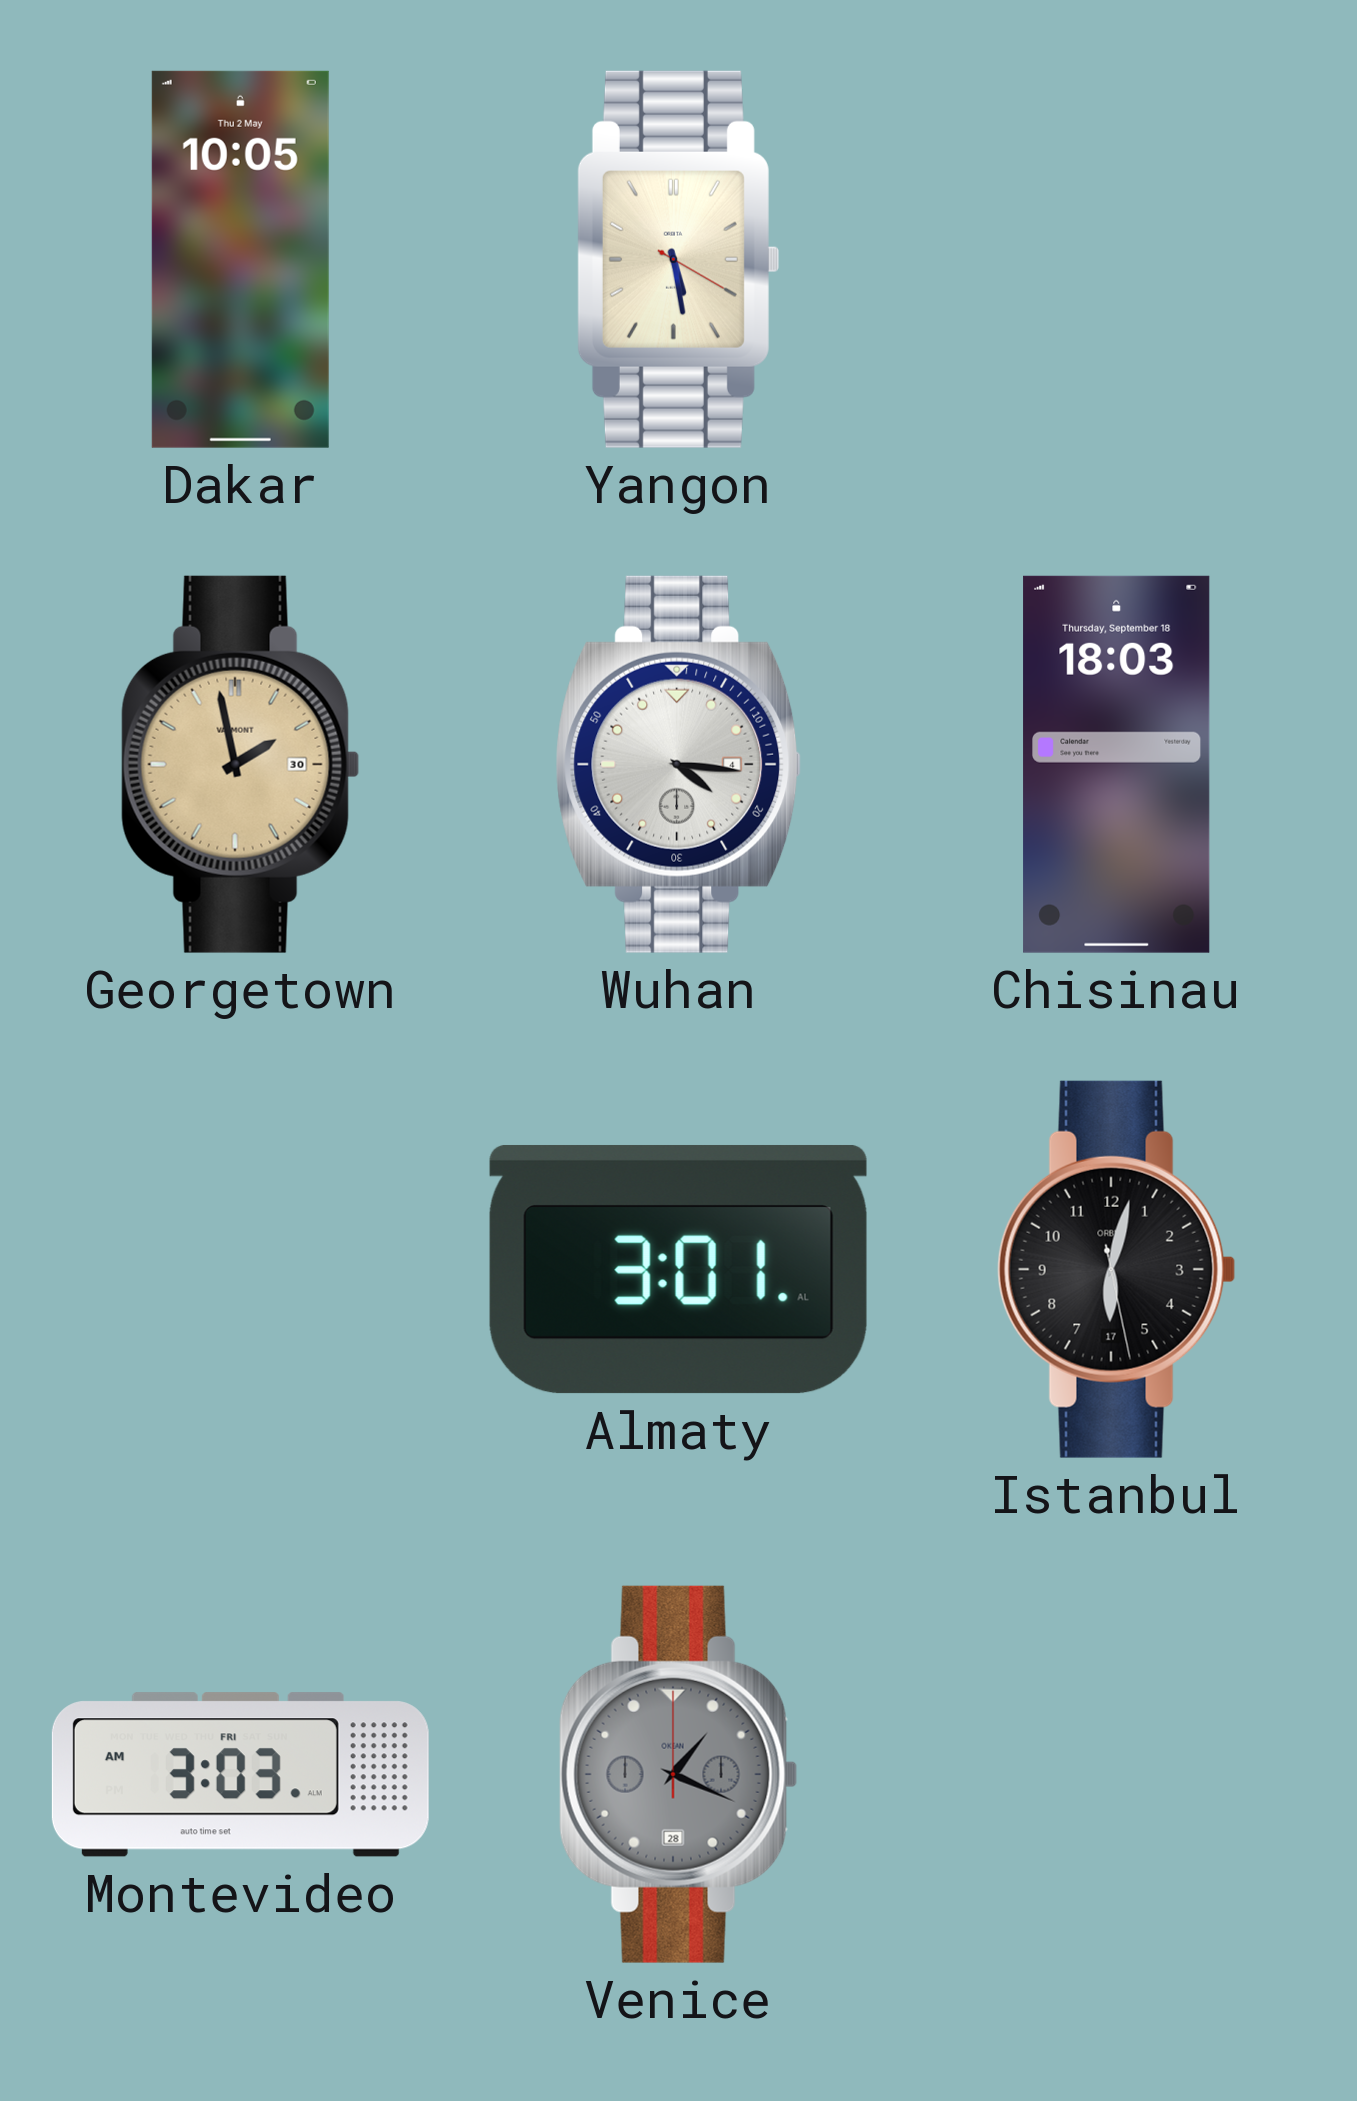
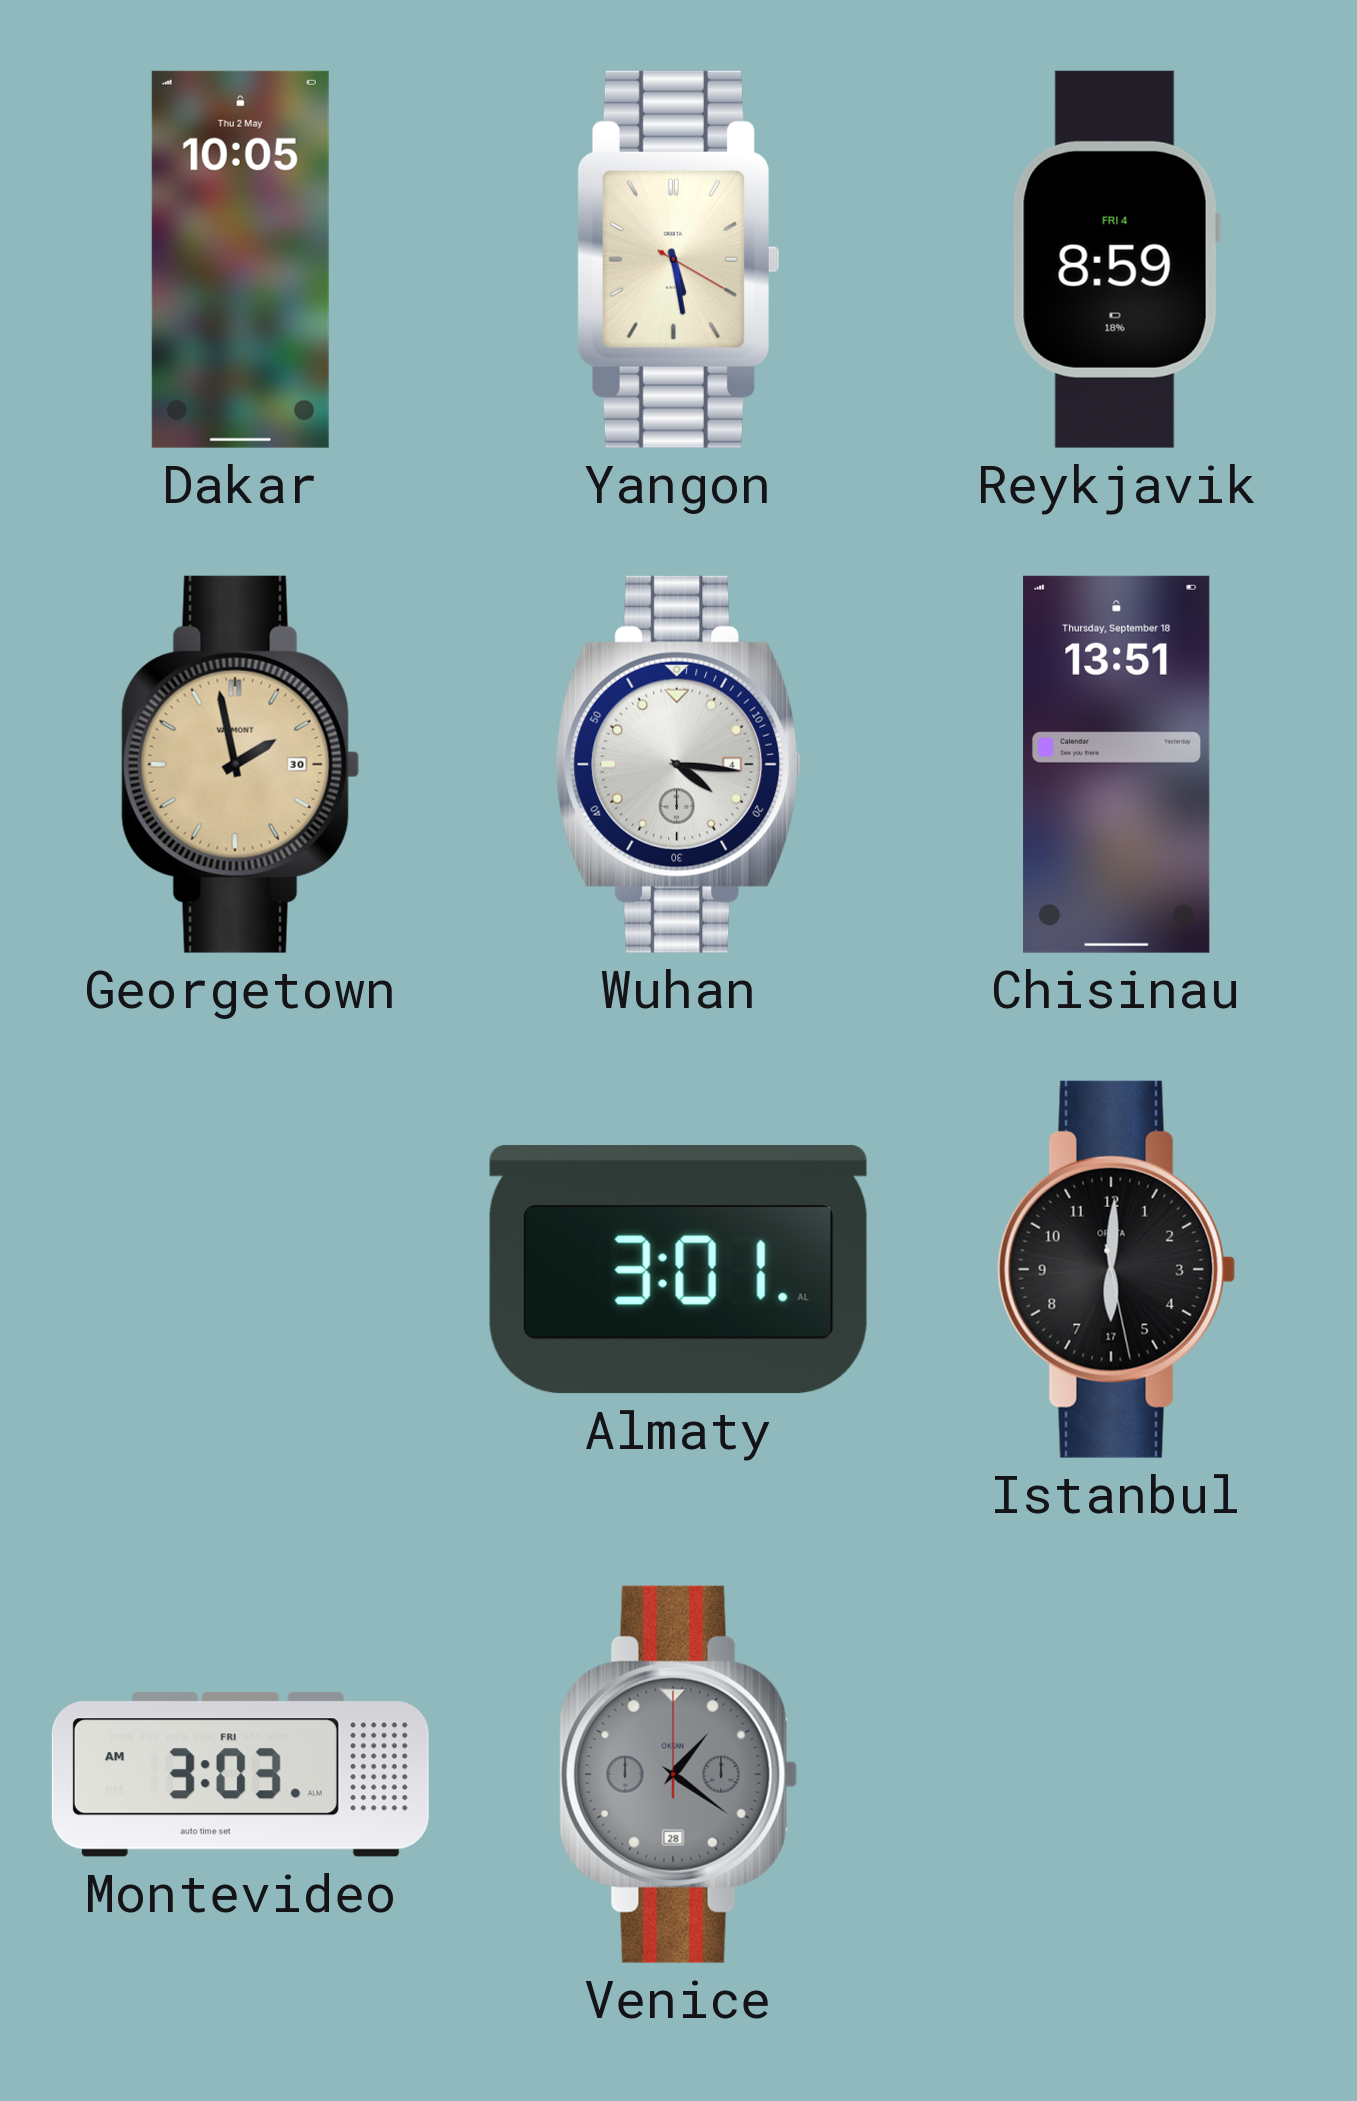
Reykjavik: none -> 8:59 (1116, 259)
Chisinau: 18:03 -> 13:51 (1117, 764)
Istanbul: 6:02 -> 6:00 (1117, 1269)
Venice: 1:19 -> 1:21 (679, 1774)
